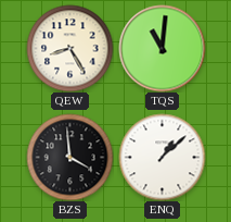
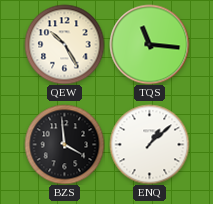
QEW: 8:25 -> 10:25 (64, 44)
TQS: 11:01 -> 11:16 (149, 44)
